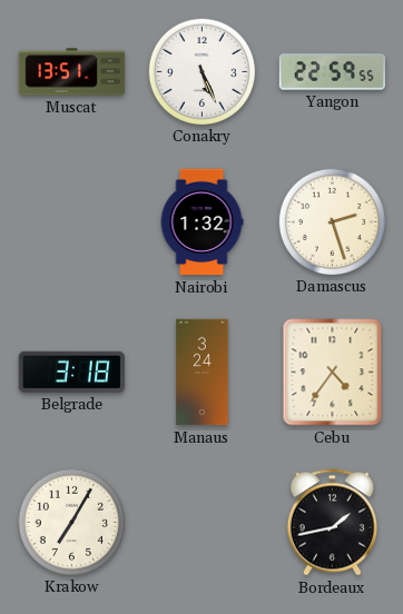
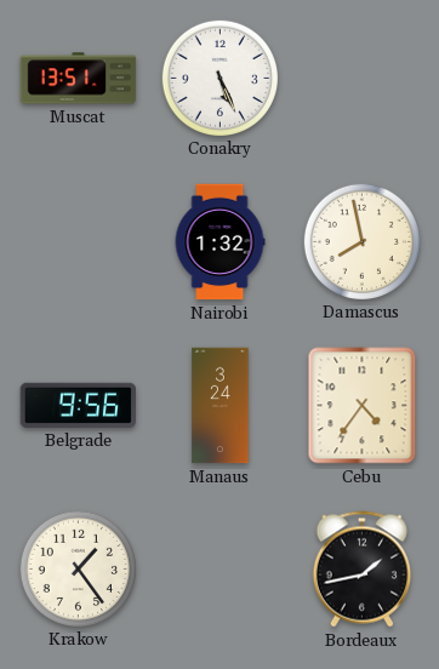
Yangon: 22:59 -> none (333, 72)
Damascus: 2:27 -> 7:58 (361, 241)
Belgrade: 3:18 -> 9:56 (78, 405)
Krakow: 7:05 -> 1:24 (78, 568)
